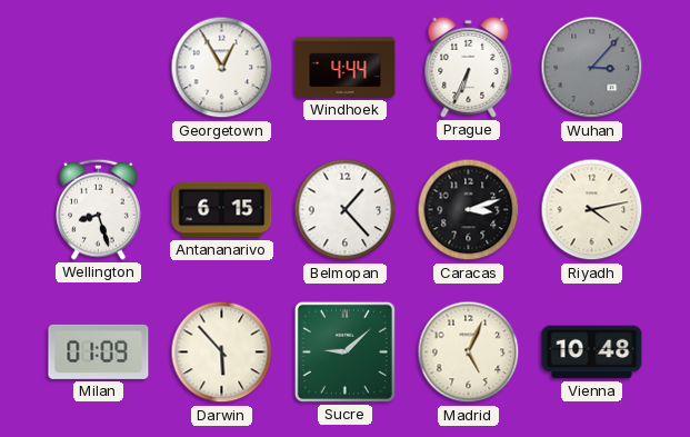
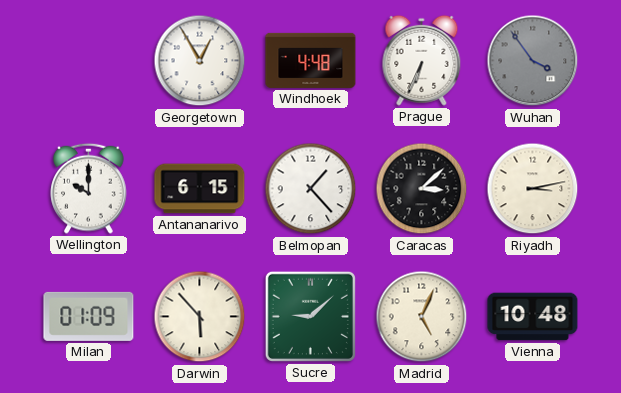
Windhoek: 4:44 -> 4:48 (311, 60)
Wuhan: 3:07 -> 3:54 (533, 61)
Wellington: 8:27 -> 10:00 (89, 188)
Caracas: 3:12 -> 3:08 (422, 189)
Riyadh: 4:13 -> 3:13 (533, 189)
